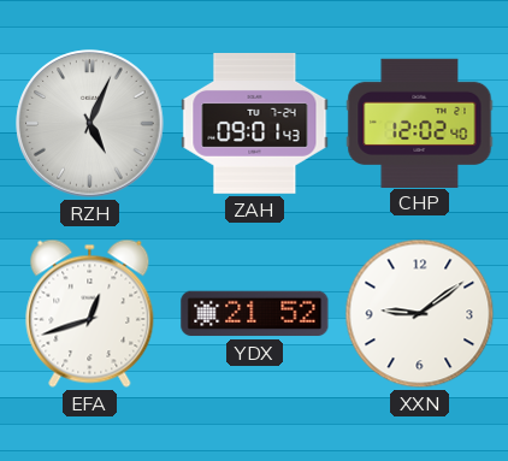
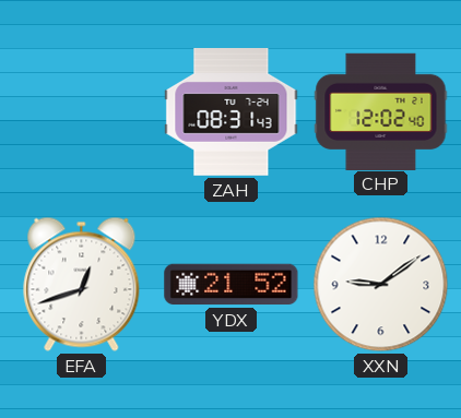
RZH: 5:04 -> none (90, 124)
ZAH: 09:01 -> 08:31 (232, 112)
